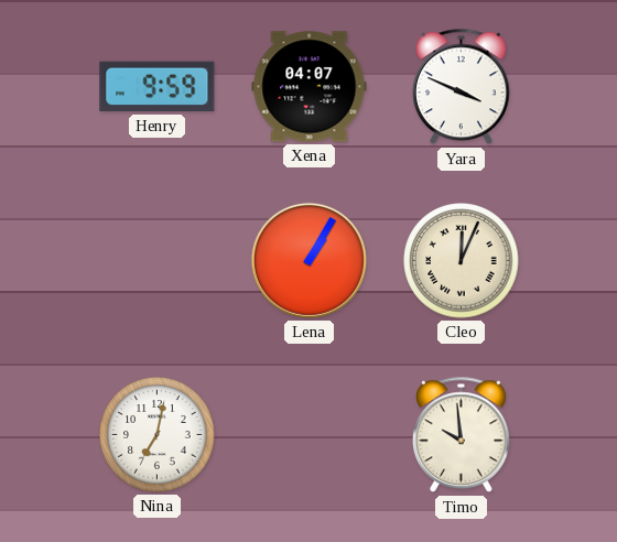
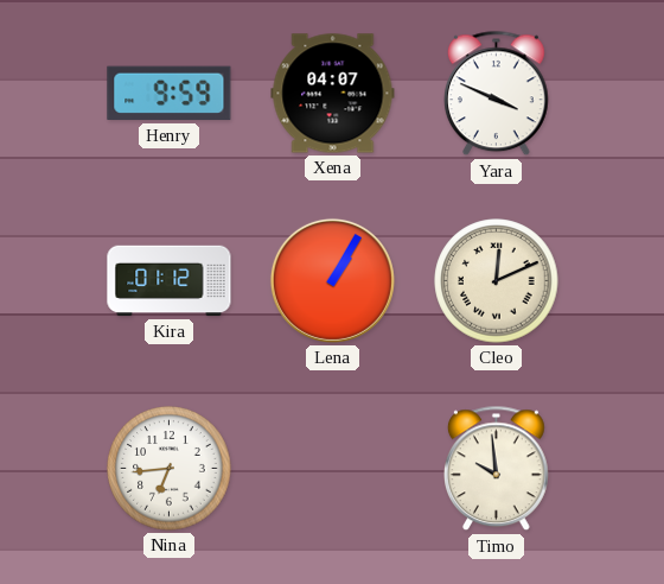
Kira: none -> 01:12 (170, 281)
Cleo: 12:04 -> 12:11 (497, 281)
Nina: 7:02 -> 6:44 (170, 469)
